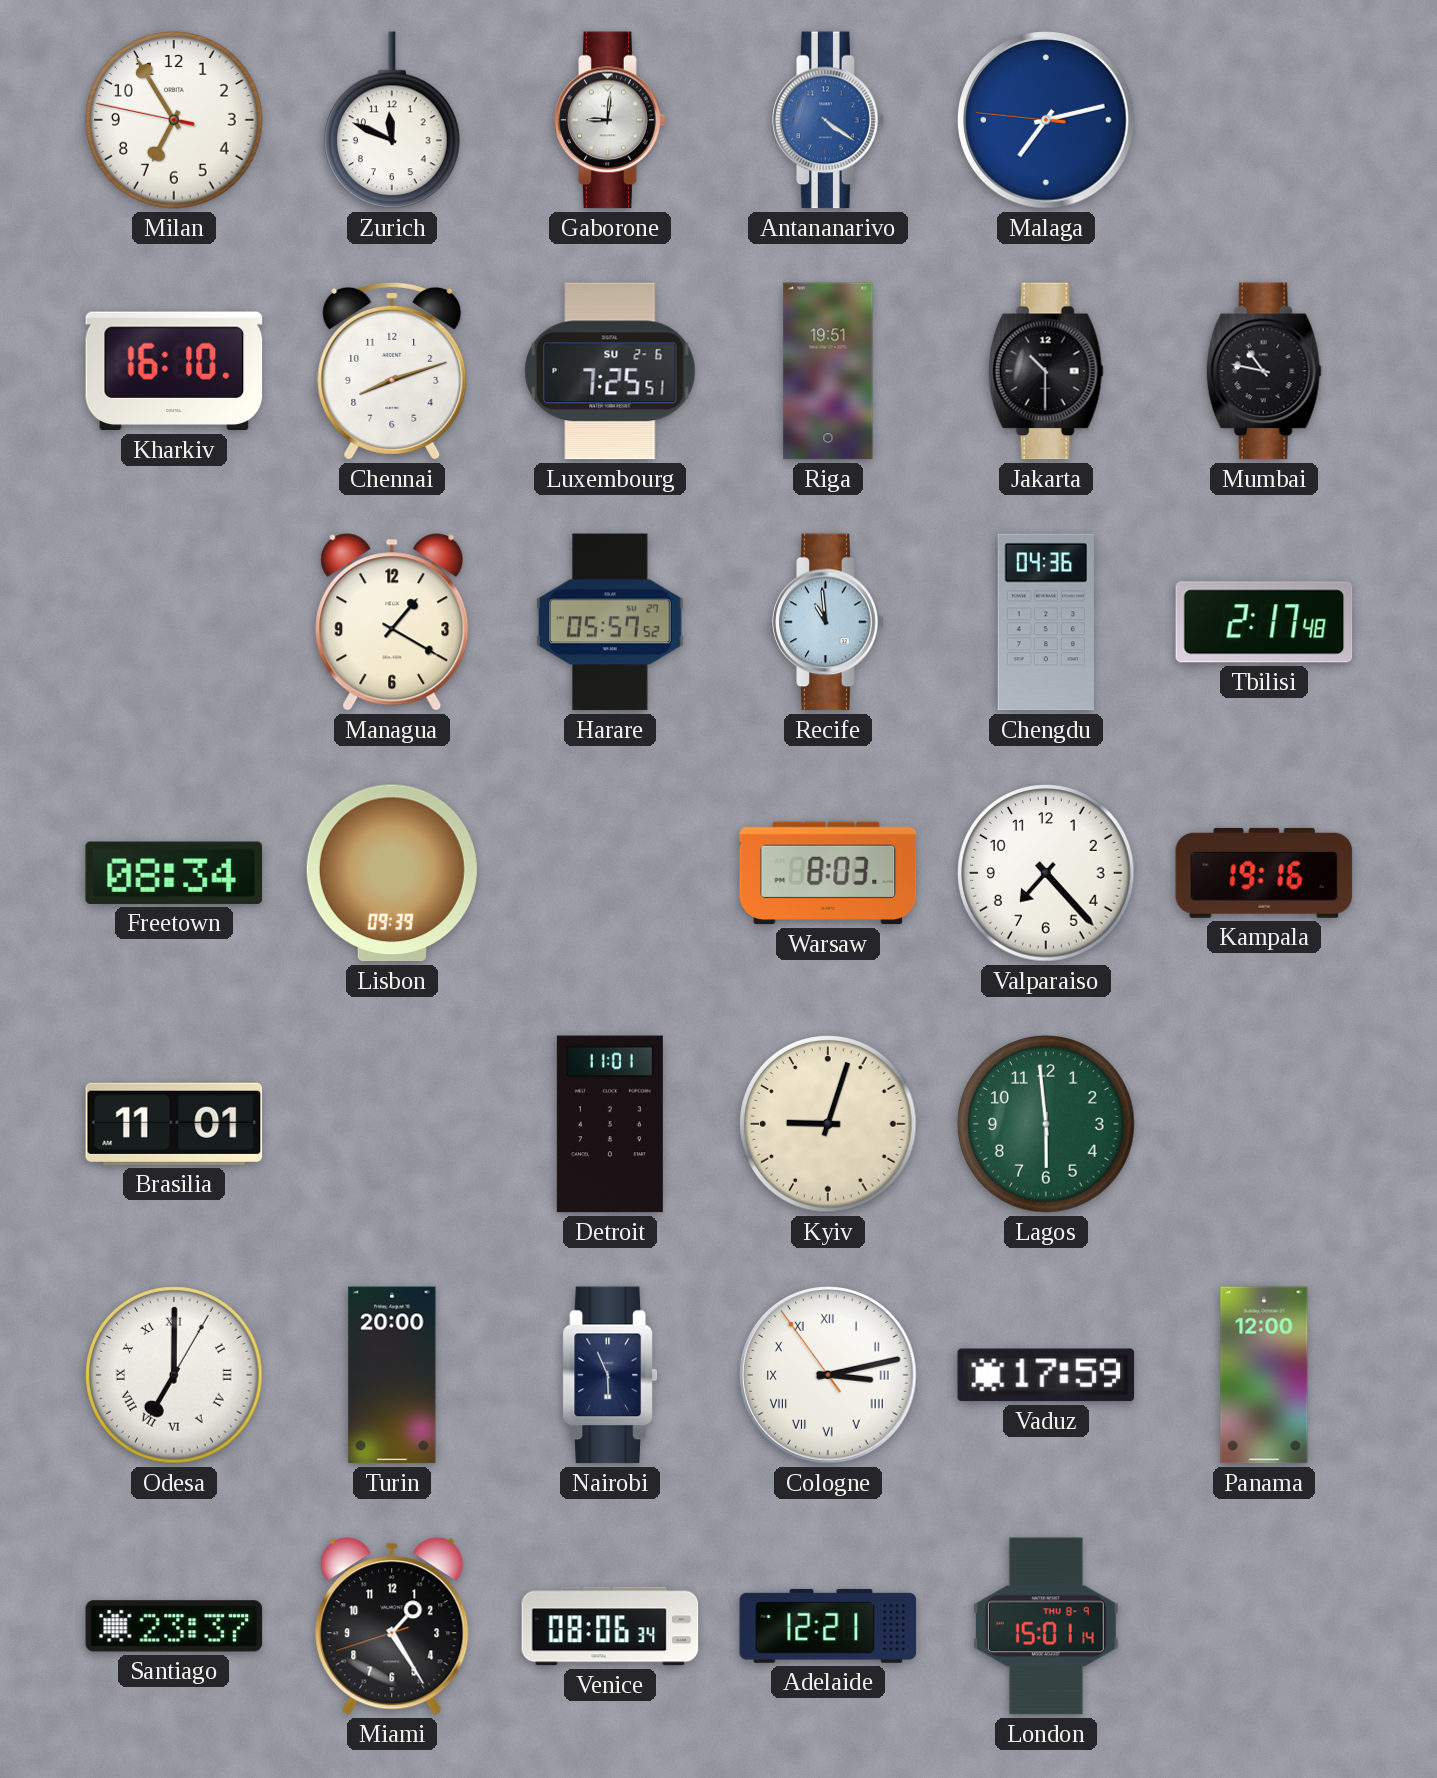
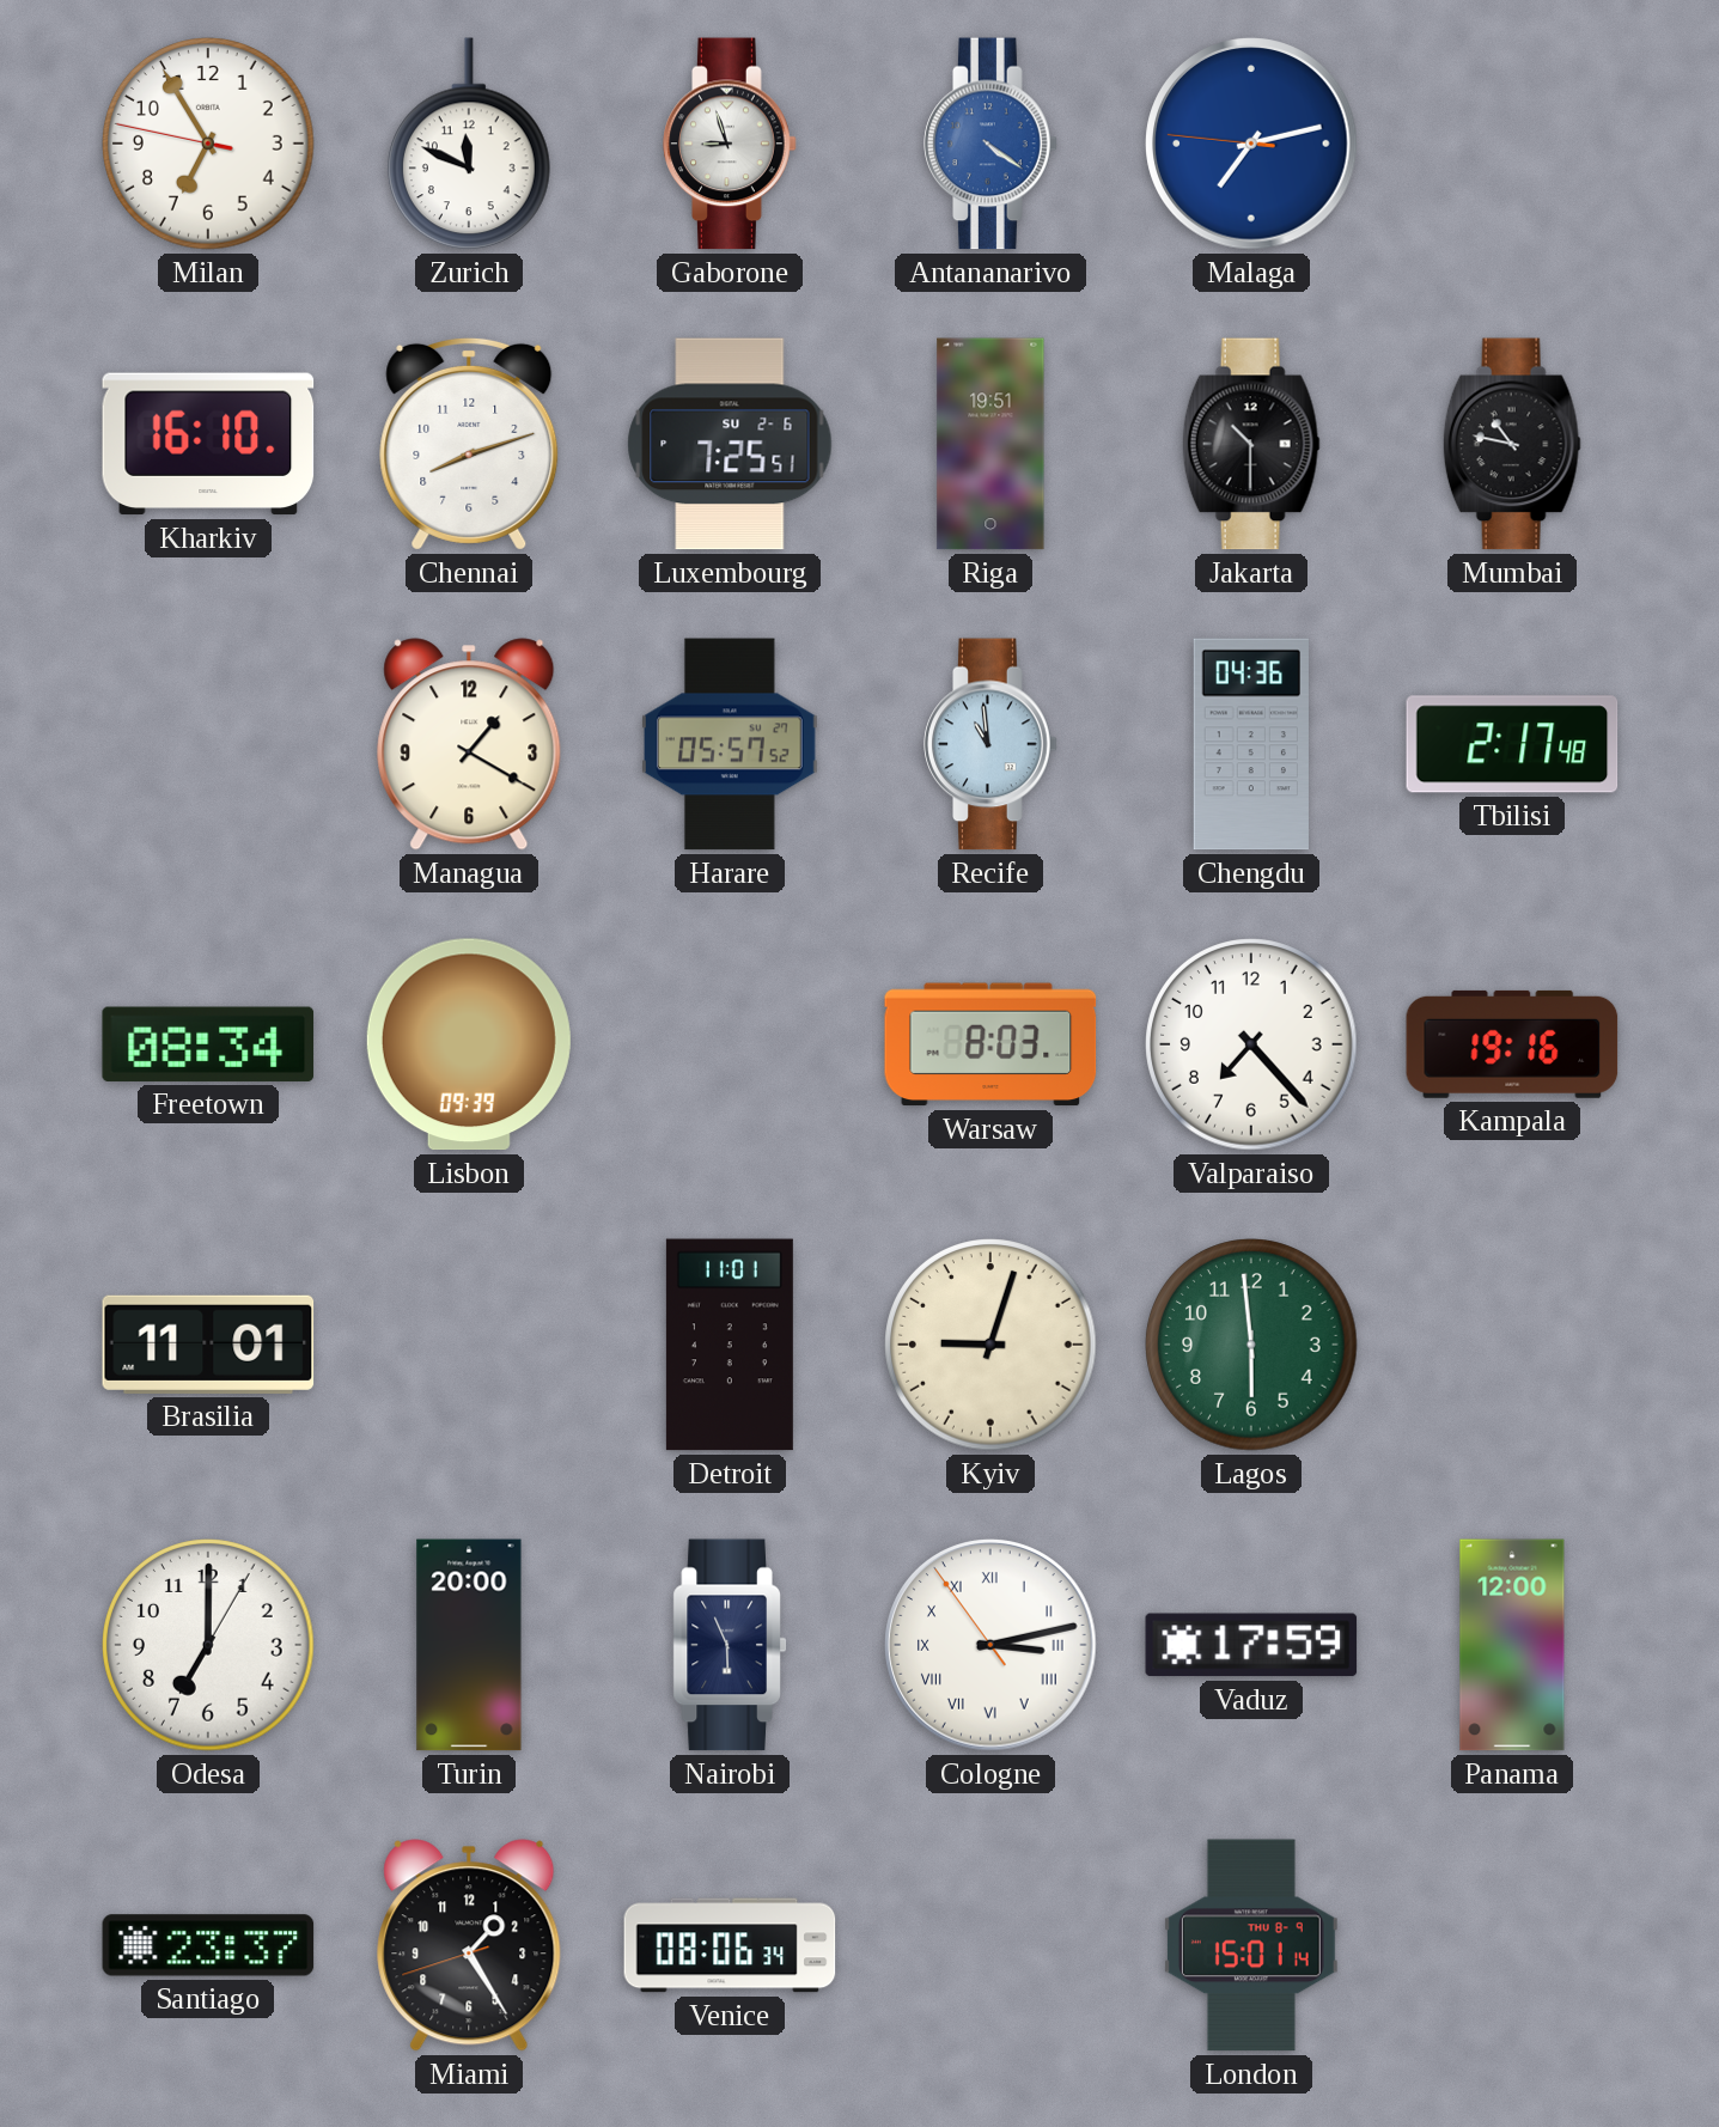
Gaborone: 9:01 -> 8:57 (730, 144)
Odesa numerals: Roman -> Arabic (208, 1645)
Adelaide: 12:21 -> none (828, 1626)
